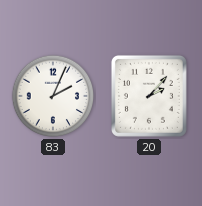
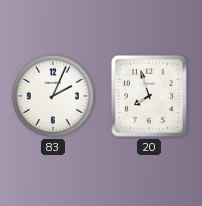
20: 2:07 -> 7:57 (149, 96)
